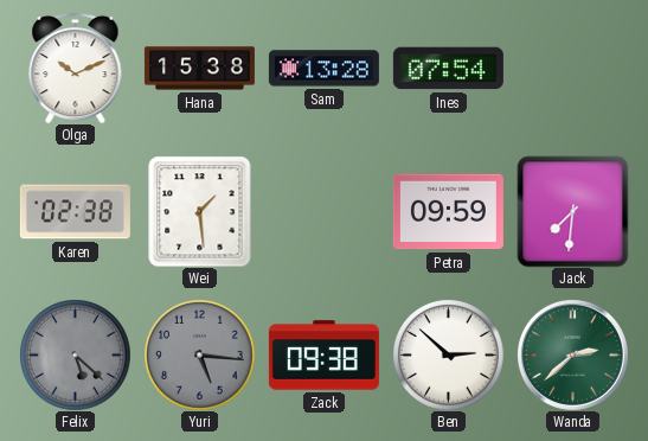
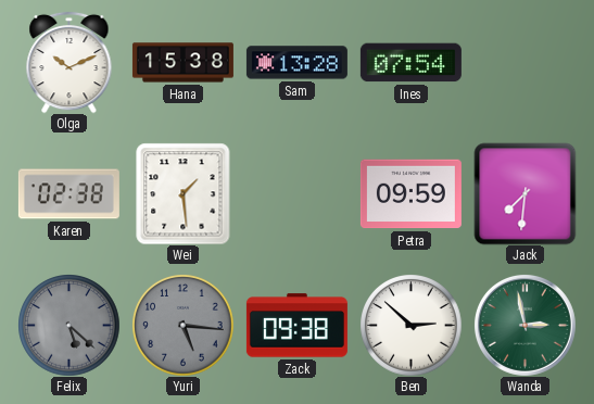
Wanda: 2:38 -> 2:58 (525, 325)
